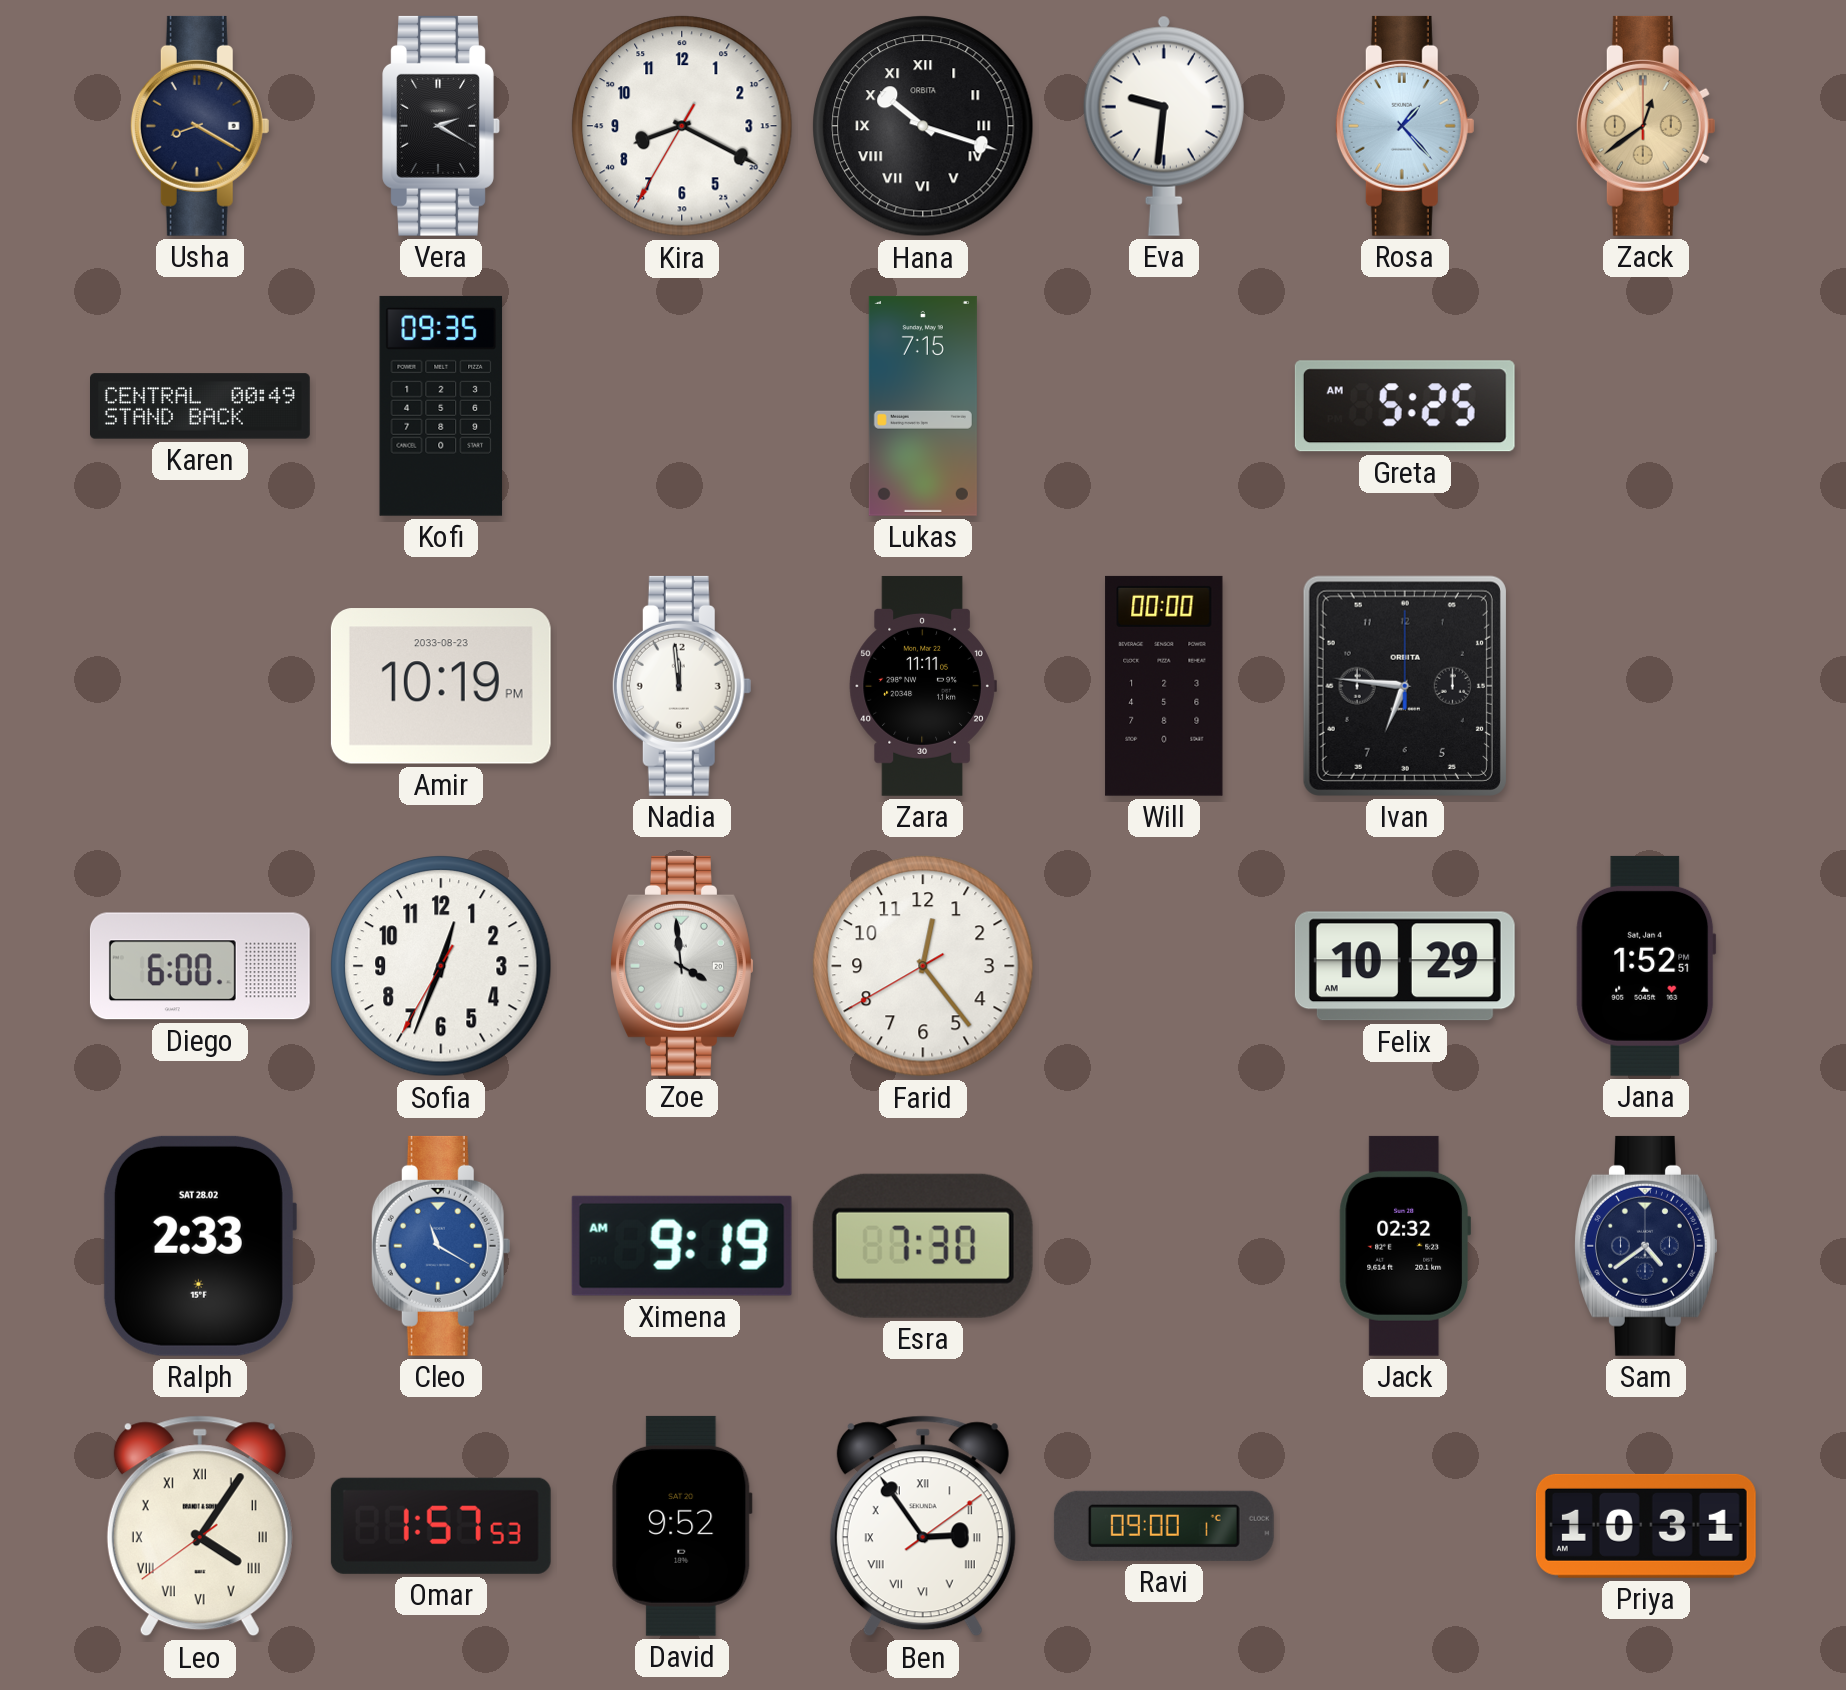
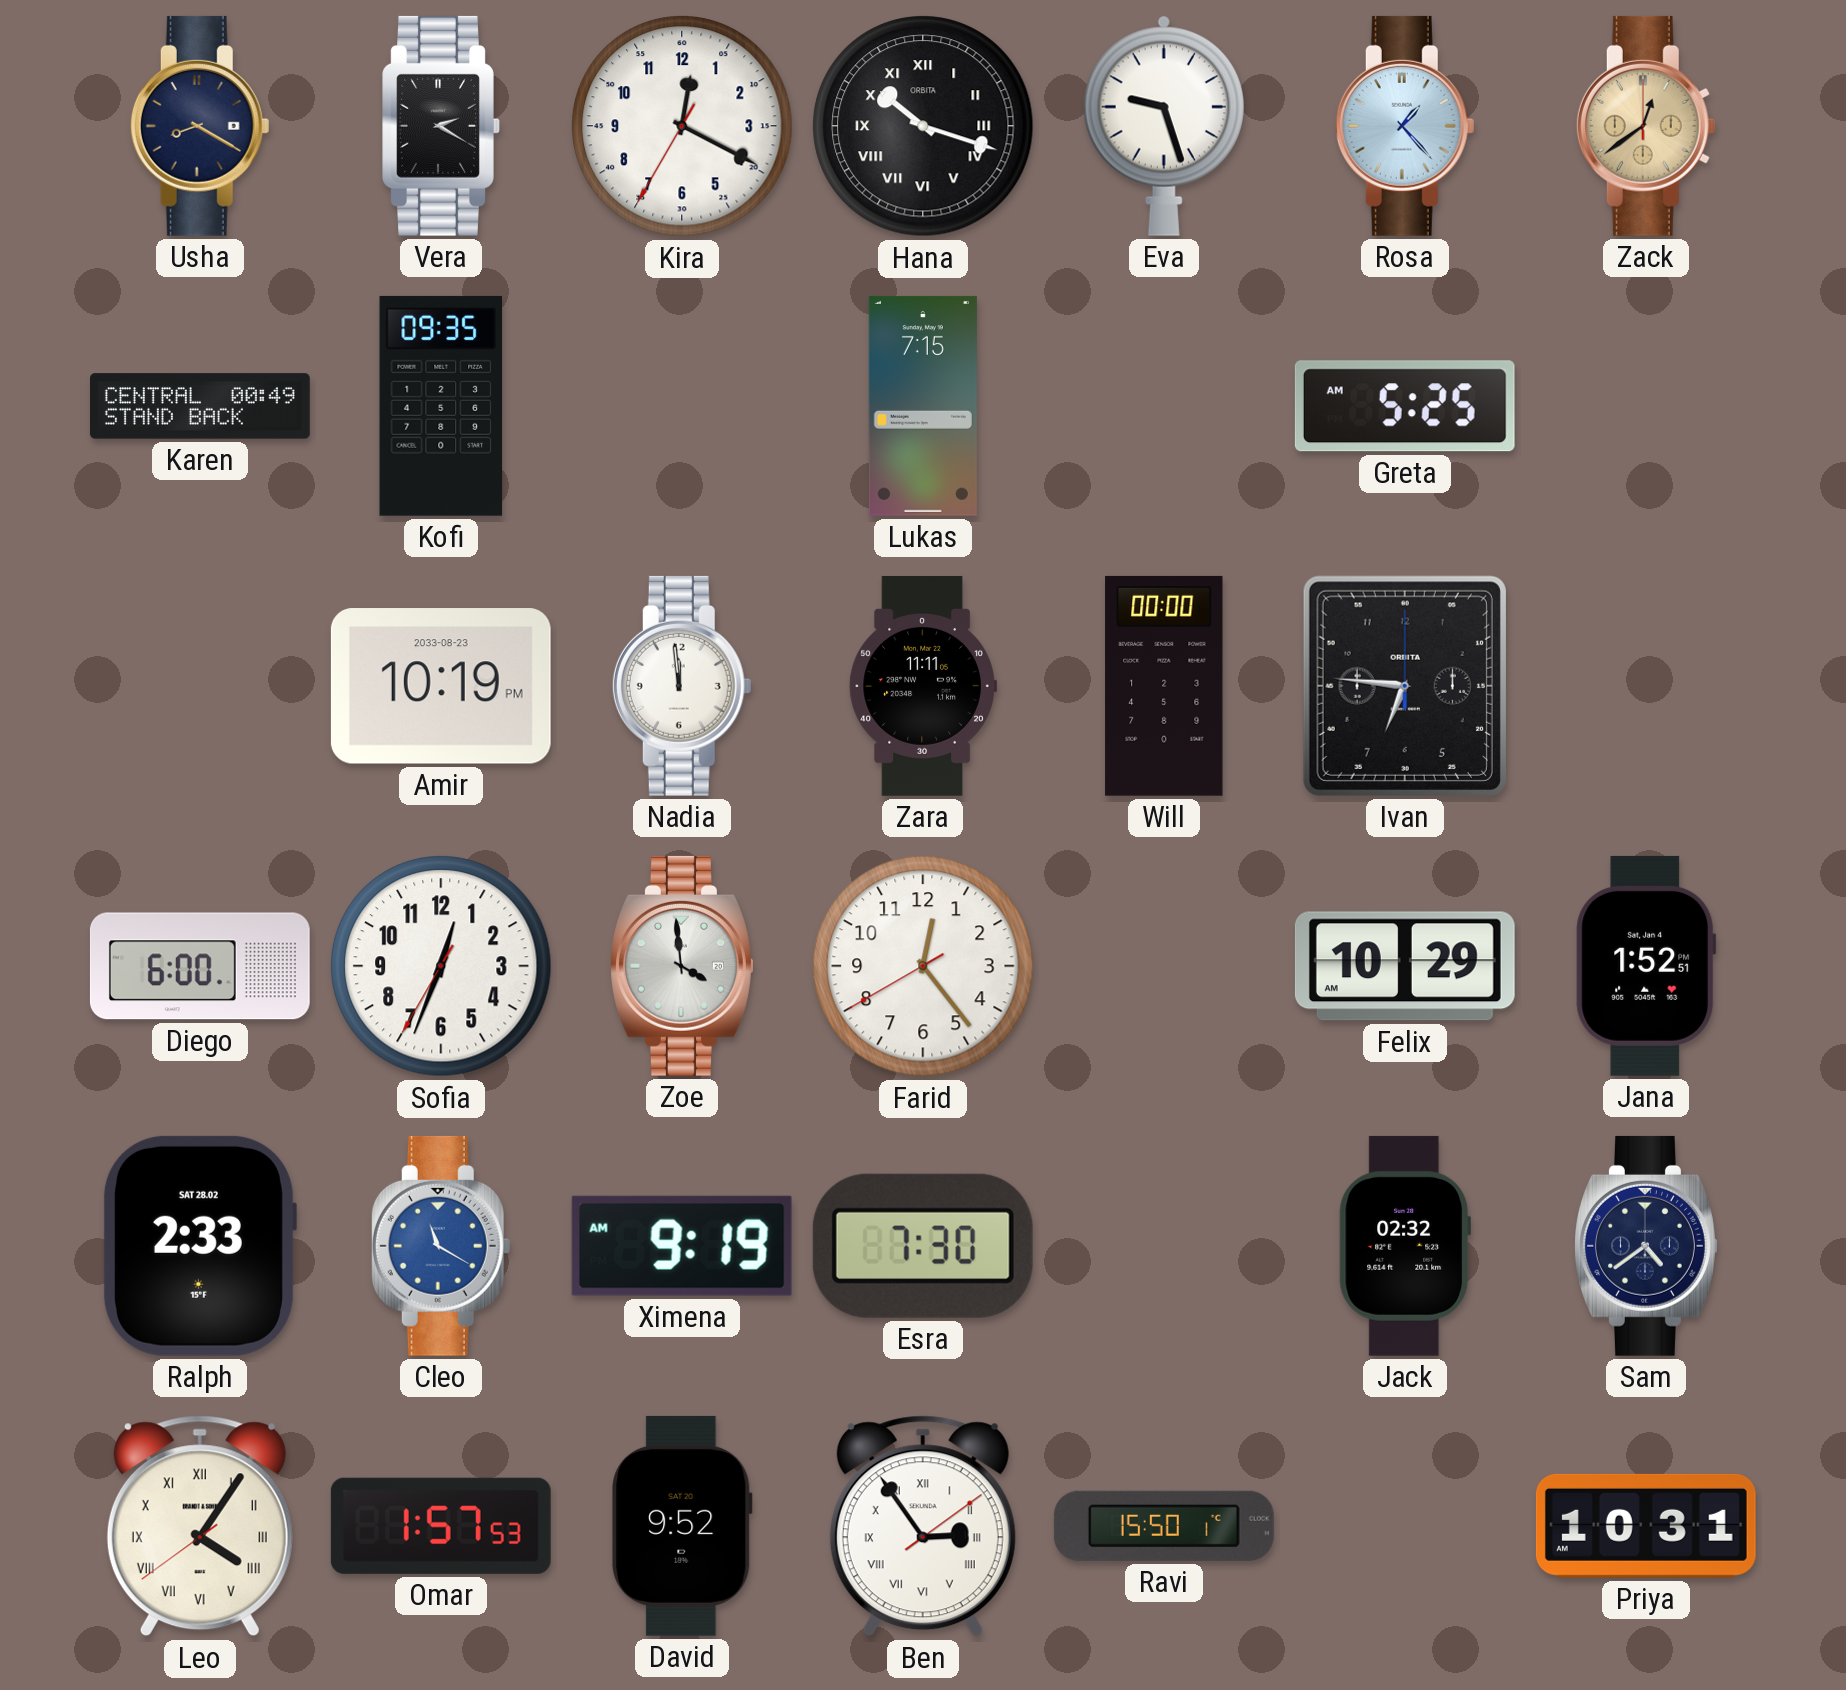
Kira: 8:19 -> 12:19 (682, 126)
Eva: 9:31 -> 9:27 (1164, 126)
Ravi: 09:00 -> 15:50 (1164, 1526)
